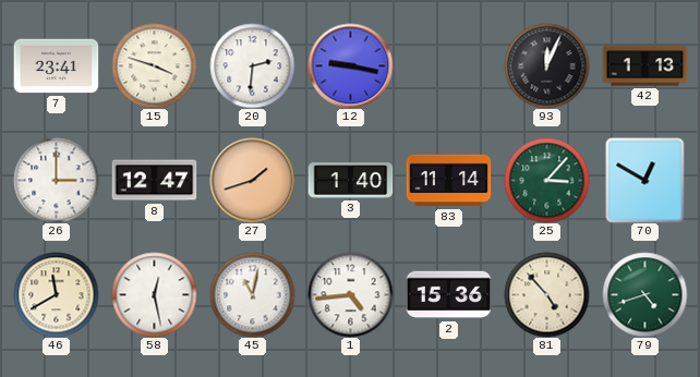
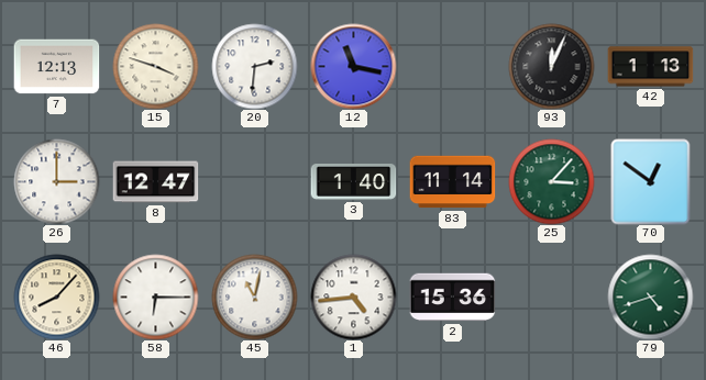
7: 23:41 -> 12:13 (56, 67)
12: 9:17 -> 11:17 (353, 66)
27: 1:42 -> none (252, 180)
70: 12:50 -> 12:51 (651, 181)
46: 11:40 -> 8:07 (56, 297)
58: 12:28 -> 6:15 (155, 297)
81: 4:53 -> none (546, 294)
